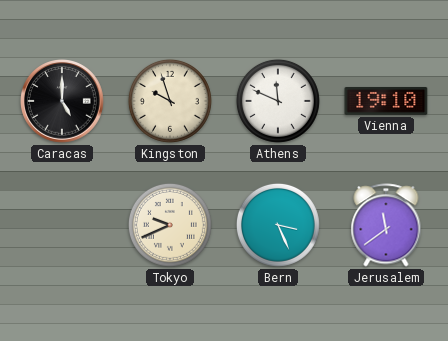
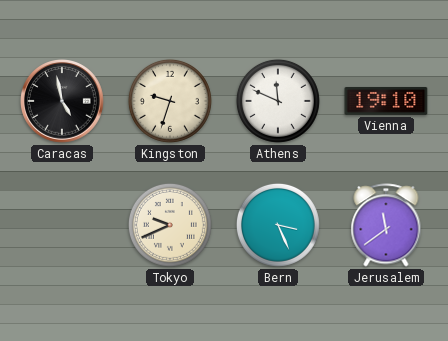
Caracas: 5:00 -> 4:58 (63, 102)
Kingston: 9:57 -> 9:33 (170, 101)
